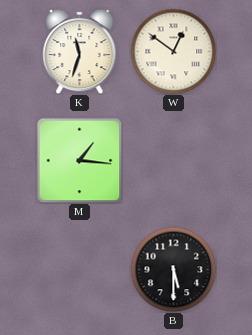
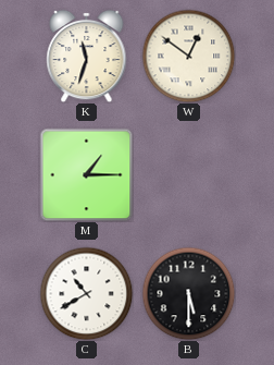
M: 1:16 -> 1:15 (86, 174)
C: none -> 10:40 (86, 293)
